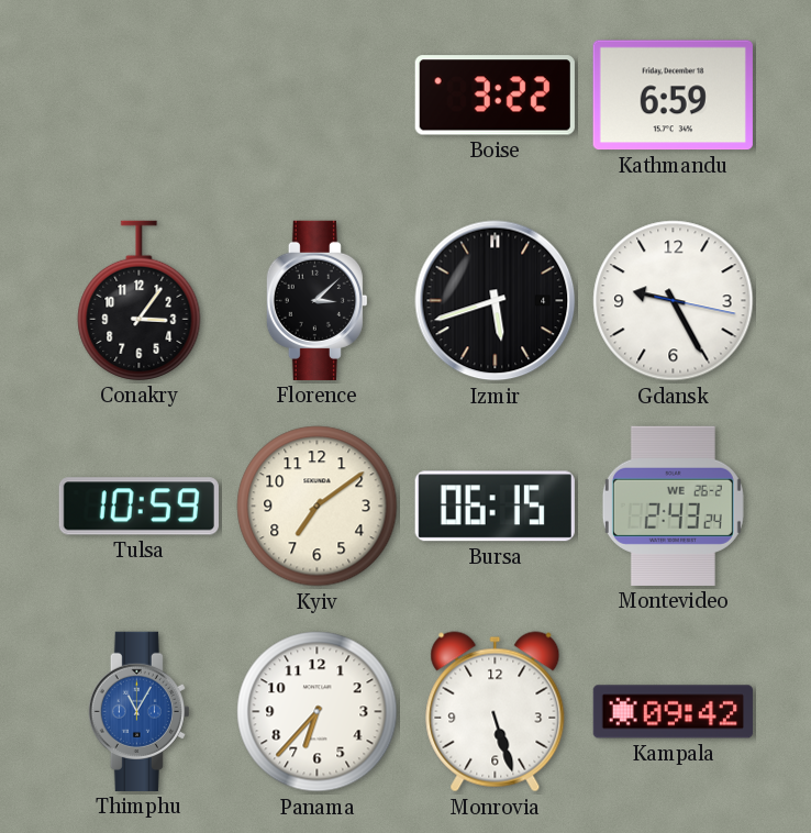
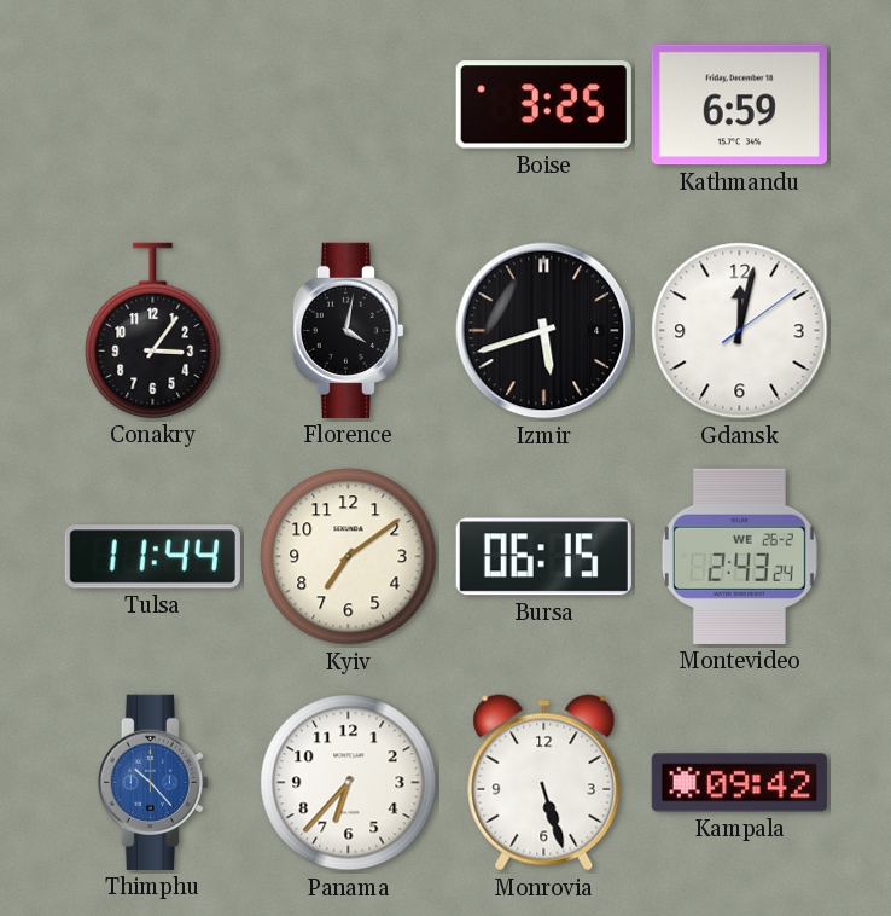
Boise: 3:22 -> 3:25 (543, 105)
Florence: 3:08 -> 4:02 (348, 330)
Gdansk: 9:25 -> 12:02 (740, 331)
Tulsa: 10:59 -> 11:44 (152, 557)
Thimphu: 11:05 -> 10:23 (152, 782)
